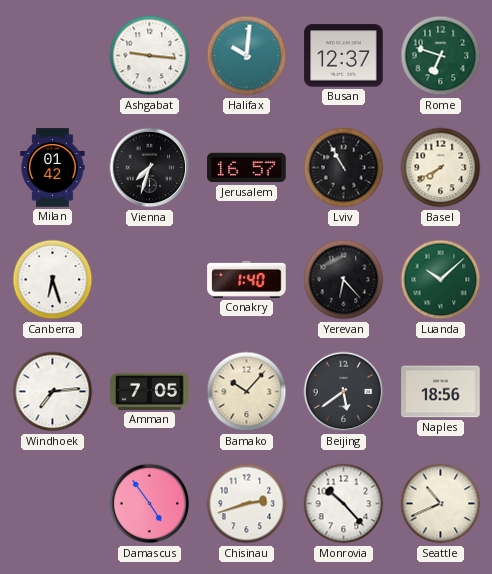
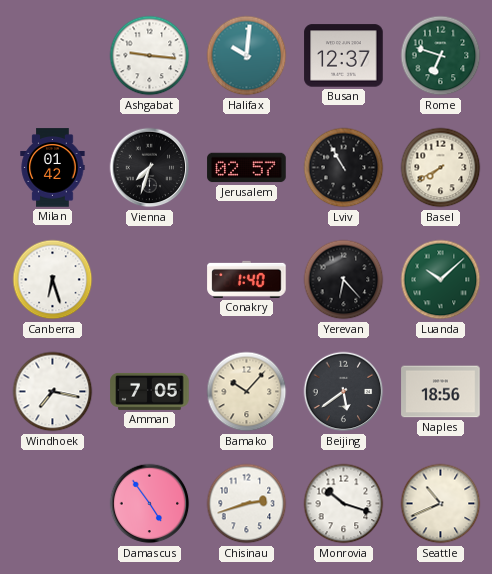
Jerusalem: 16:57 -> 02:57 (247, 168)
Windhoek: 7:14 -> 7:17 (53, 392)
Monrovia: 10:23 -> 10:18 (344, 504)
